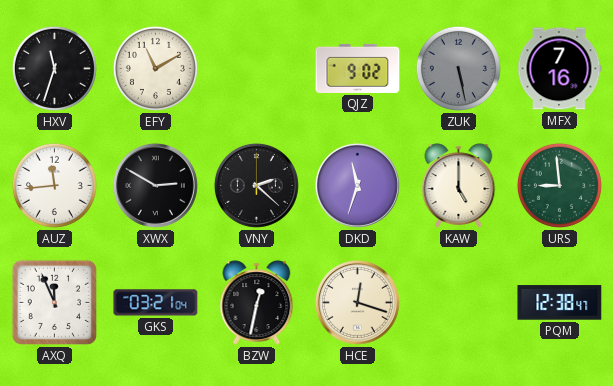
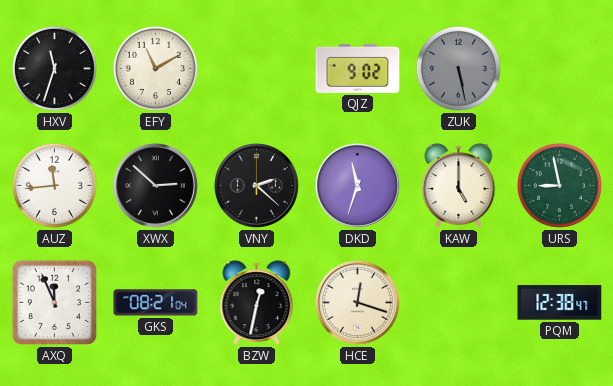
MFX: 7:16 -> none (559, 69)
XWX: 2:50 -> 2:52 (155, 185)
URS: 8:59 -> 8:58 (559, 185)
GKS: 03:21 -> 08:21 (156, 303)
